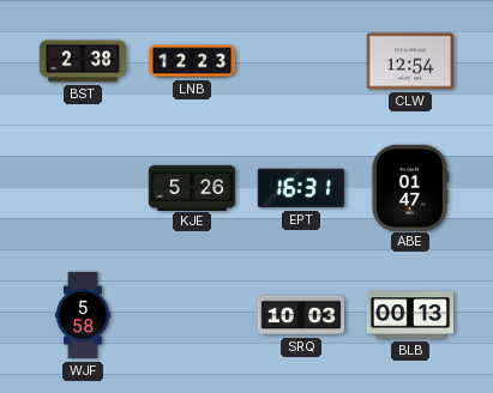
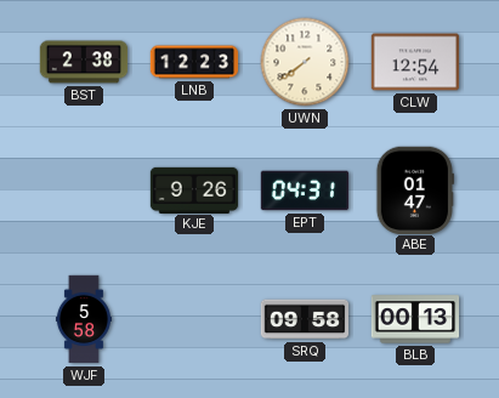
UWN: none -> 7:39 (305, 62)
KJE: 5:26 -> 9:26 (194, 189)
EPT: 16:31 -> 04:31 (305, 191)
SRQ: 10:03 -> 09:58 (305, 319)
